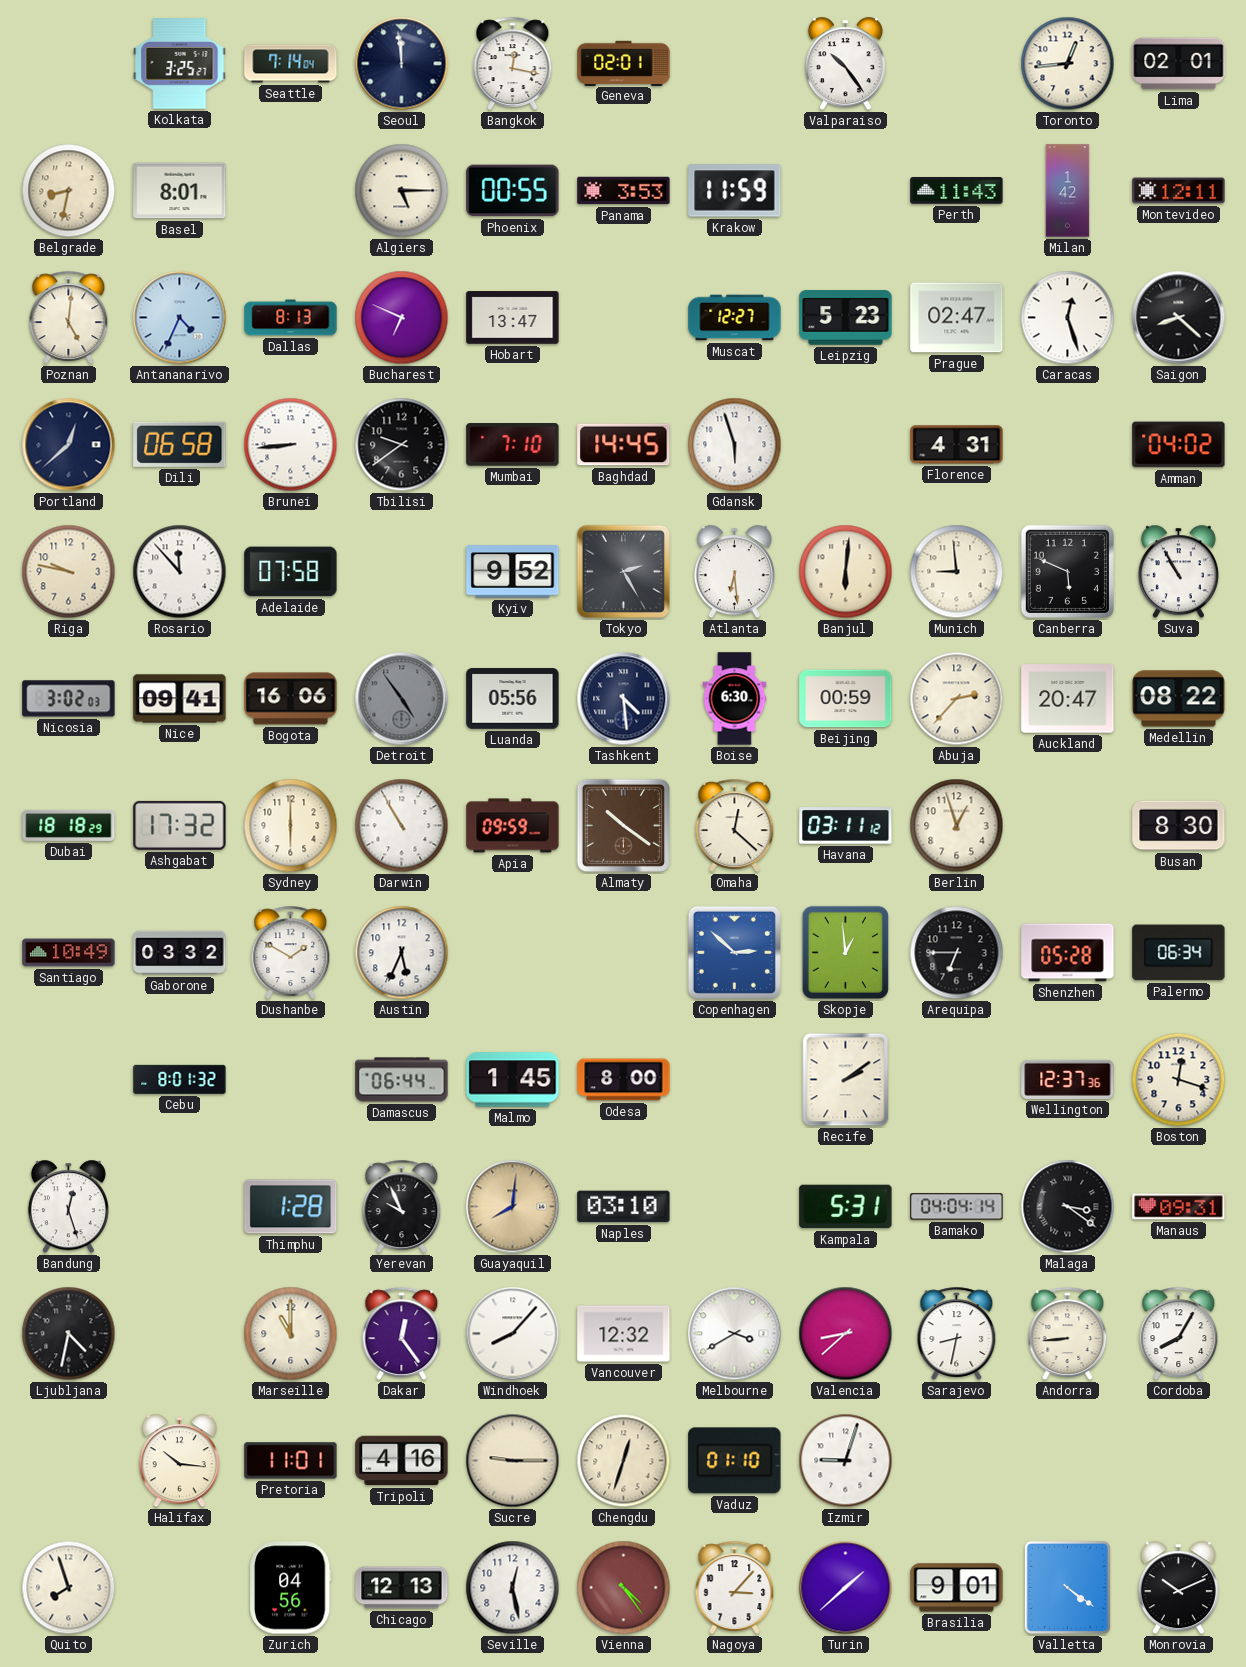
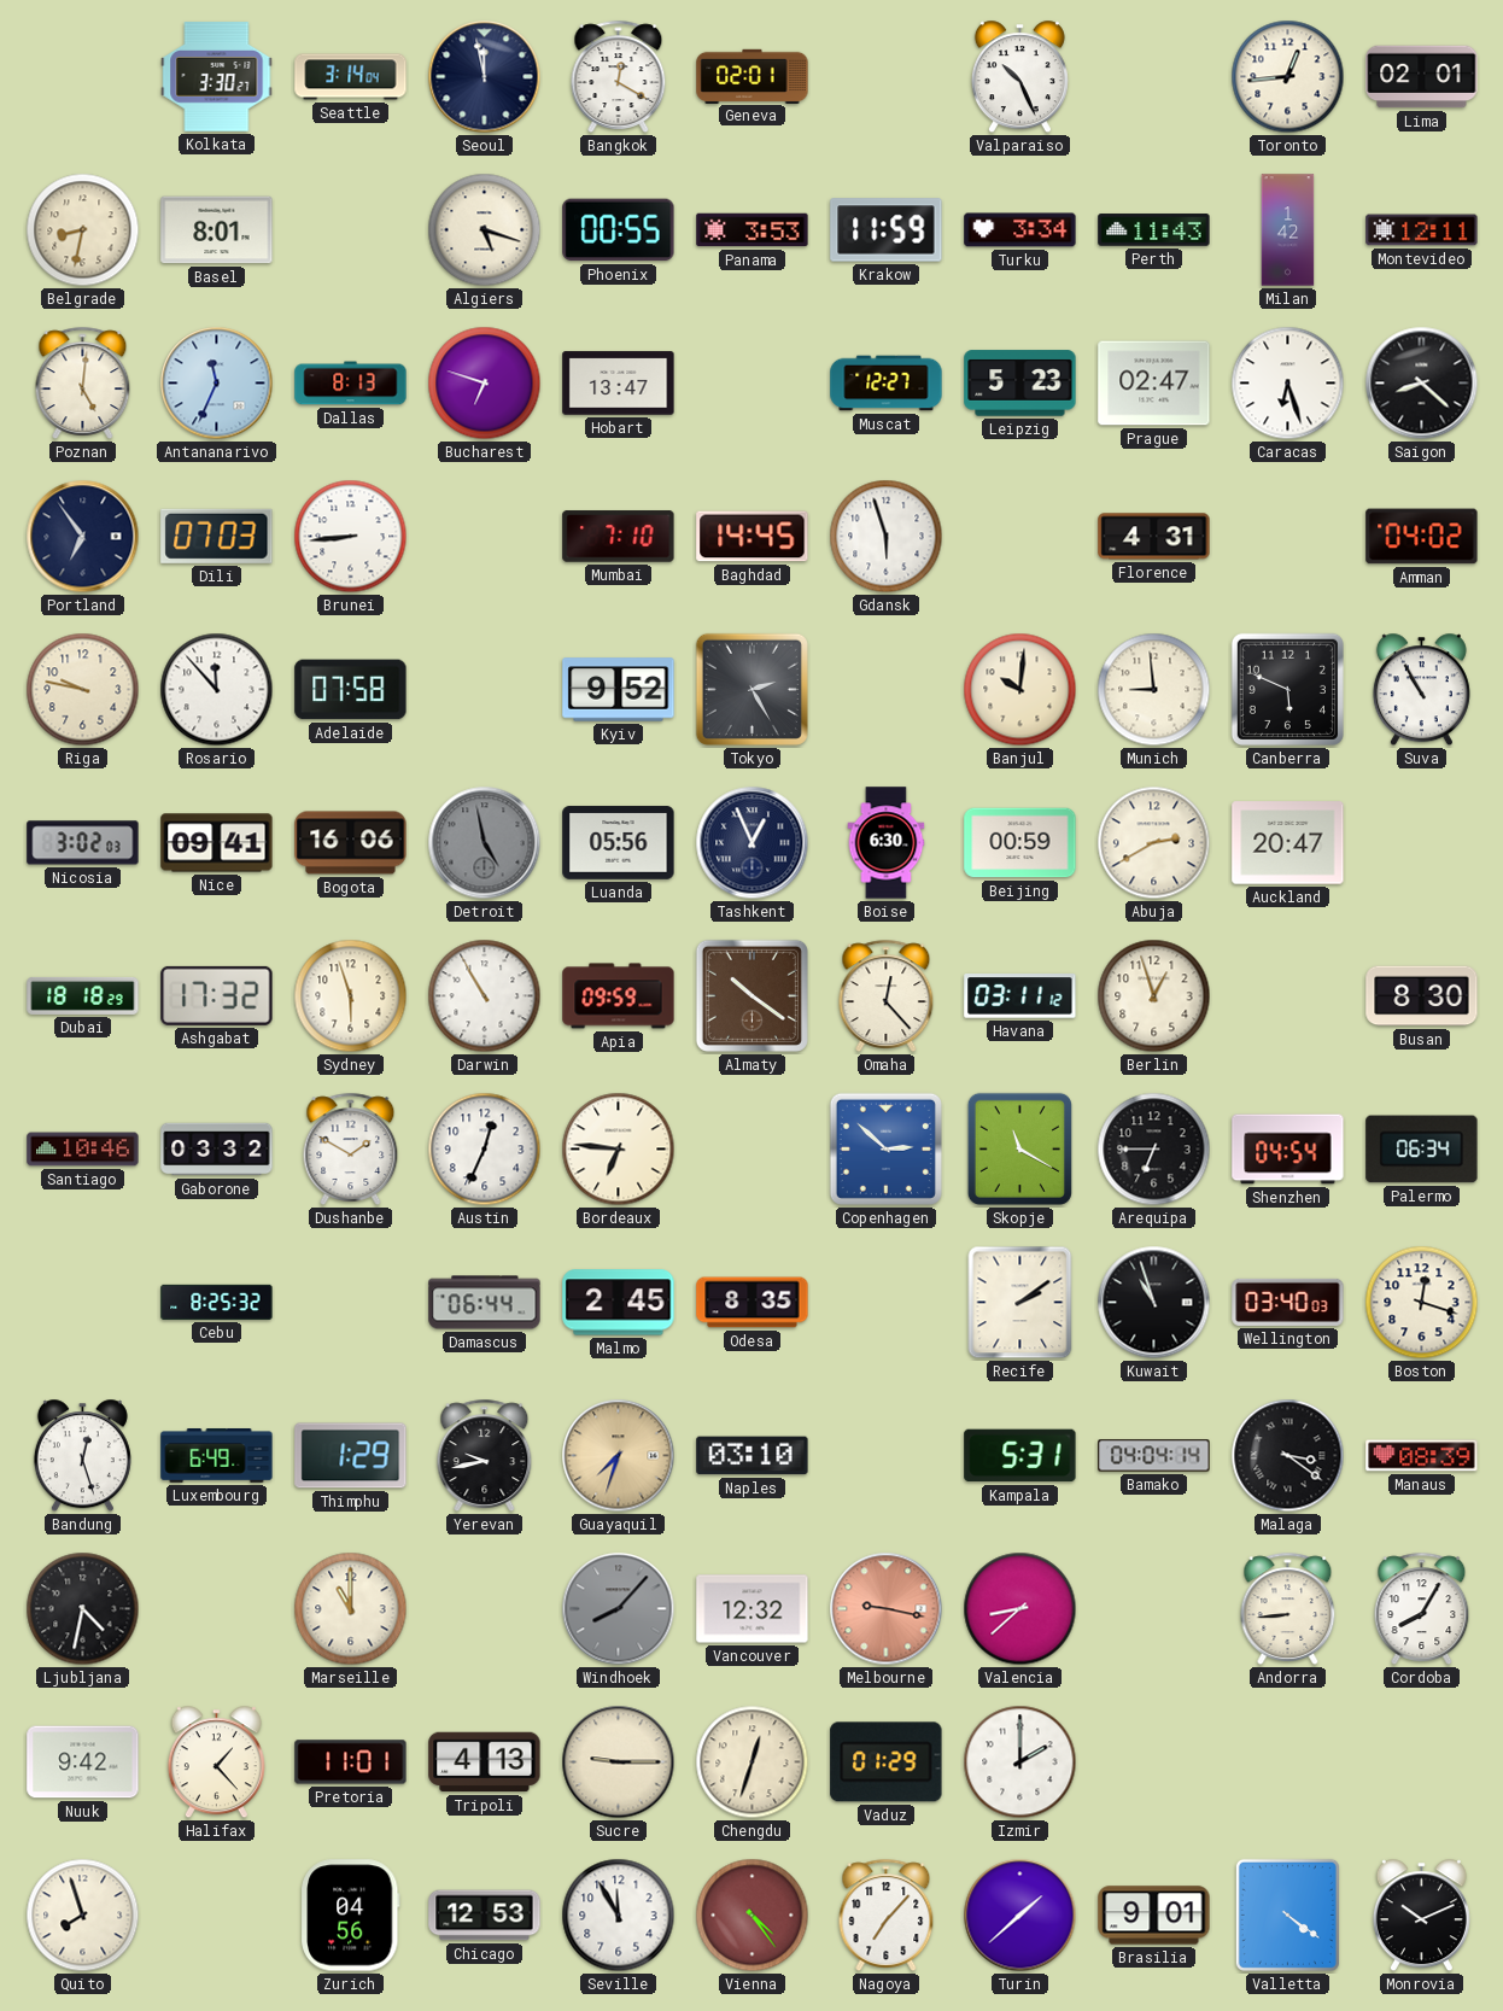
Kolkata: 3:25 -> 3:30 (217, 77)
Seattle: 7:14 -> 3:14 (351, 77)
Seoul: 11:59 -> 11:58 (485, 77)
Bangkok: 12:17 -> 12:20 (619, 76)
Valparaiso: 10:24 -> 10:26 (1019, 77)
Algiers: 5:15 -> 5:18 (485, 230)
Turku: none -> 3:34 (1020, 230)
Antananarivo: 4:34 -> 11:34 (217, 384)
Bucharest: 6:49 -> 6:48 (485, 384)
Caracas: 12:27 -> 6:27 (1288, 384)
Portland: 12:38 -> 6:54 (83, 537)
Dili: 06:58 -> 07:03 (217, 536)
Tbilisi: 9:39 -> none (402, 445)
Atlanta: 6:29 -> none (734, 572)
Banjul: 6:01 -> 10:01 (1020, 690)
Detroit: 4:54 -> 4:58 (485, 843)
Tashkent: 4:29 -> 12:56 (753, 843)
Abuja: 2:37 -> 2:40 (1154, 843)
Medellin: 08:22 -> none (1179, 699)
Sydney: 6:00 -> 5:57 (351, 996)
Omaha: 12:22 -> 12:23 (887, 995)
Santiago: 10:49 -> 10:46 (83, 1150)
Austin: 5:34 -> 12:34 (485, 1150)
Bordeaux: none -> 6:46 (619, 1150)
Skopje: 12:59 -> 11:20 (1019, 1148)
Shenzhen: 05:28 -> 04:54 (1288, 1150)
Cebu: 8:01 -> 8:25 (217, 1302)
Malmo: 1:45 -> 2:45 (619, 1303)
Odesa: 8:00 -> 8:35 (753, 1303)
Kuwait: none -> 10:57 (1154, 1303)
Wellington: 12:37 -> 03:40 (1288, 1302)
Luxembourg: none -> 6:49 (217, 1456)
Thimphu: 1:28 -> 1:29 (351, 1456)
Yerevan: 9:56 -> 9:43 (485, 1455)
Guayaquil: 8:01 -> 7:33 (619, 1456)
Manaus: 09:31 -> 08:39 (1422, 1456)
Dakar: 12:24 -> none (402, 1333)
Windhoek dial: white -> grey (619, 1609)
Melbourne: 3:40 -> 9:17 (887, 1609)
Melbourne dial: white -> salmon (887, 1609)
Sarajevo: 8:32 -> none (957, 1333)
Nuuk: none -> 9:42 (83, 1762)
Halifax: 10:16 -> 1:23 (216, 1762)
Tripoli: 4:16 -> 4:13 (485, 1762)
Vaduz: 01:10 -> 01:29 (887, 1762)
Izmir: 9:03 -> 2:00 (1020, 1762)
Chicago: 12:13 -> 12:53 (485, 1916)
Seville: 12:28 -> 11:55 (619, 1916)
Nagoya: 3:07 -> 7:07 (887, 1914)
